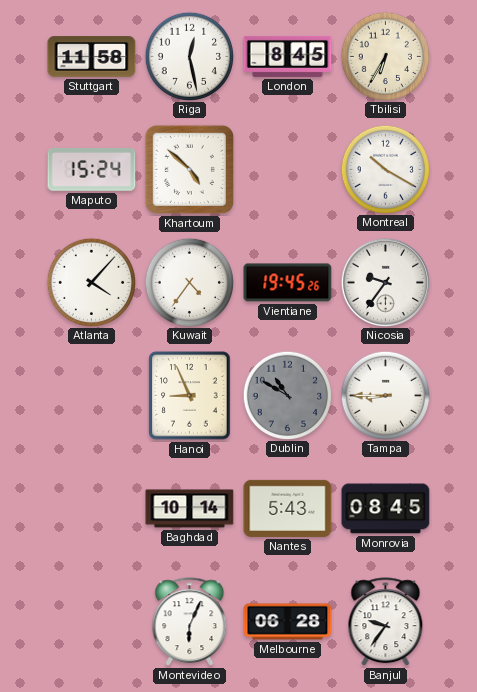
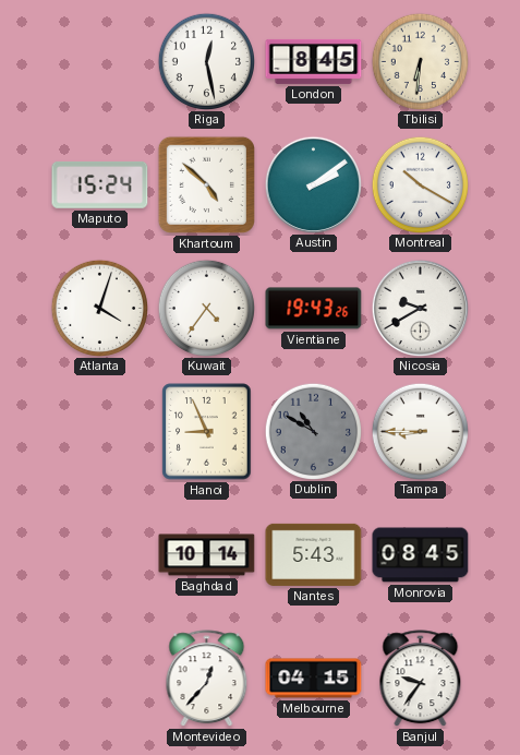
Stuttgart: 11:58 -> none (92, 57)
Tbilisi: 6:35 -> 6:31 (420, 61)
Austin: none -> 2:09 (313, 184)
Atlanta: 4:07 -> 4:03 (99, 308)
Vientiane: 19:45 -> 19:43 (314, 309)
Nicosia: 9:36 -> 9:40 (420, 308)
Montevideo: 6:04 -> 12:37 (207, 679)
Melbourne: 06:28 -> 04:15 (314, 679)
